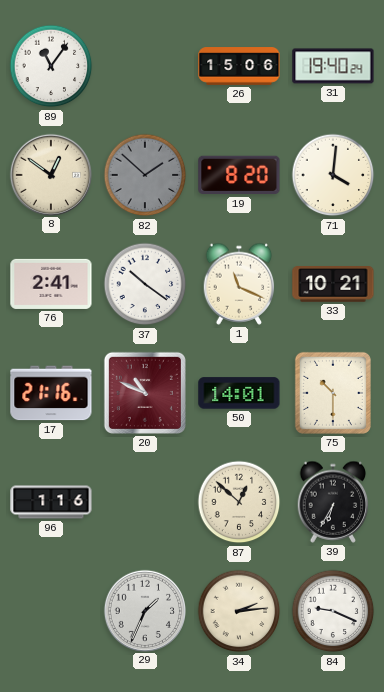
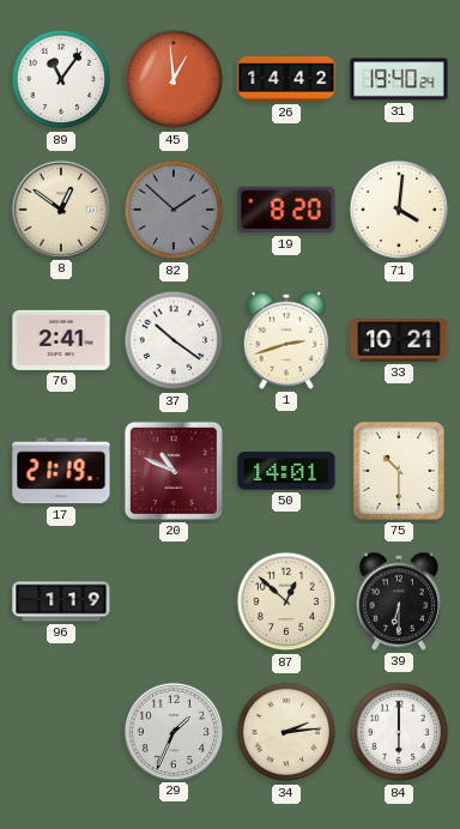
45: none -> 12:59 (174, 79)
26: 15:06 -> 14:42 (286, 79)
1: 11:19 -> 2:42 (286, 340)
17: 21:16 -> 21:19 (61, 471)
96: 1:16 -> 1:19 (61, 601)
39: 6:35 -> 6:30 (399, 601)
84: 9:19 -> 6:00 (399, 732)
